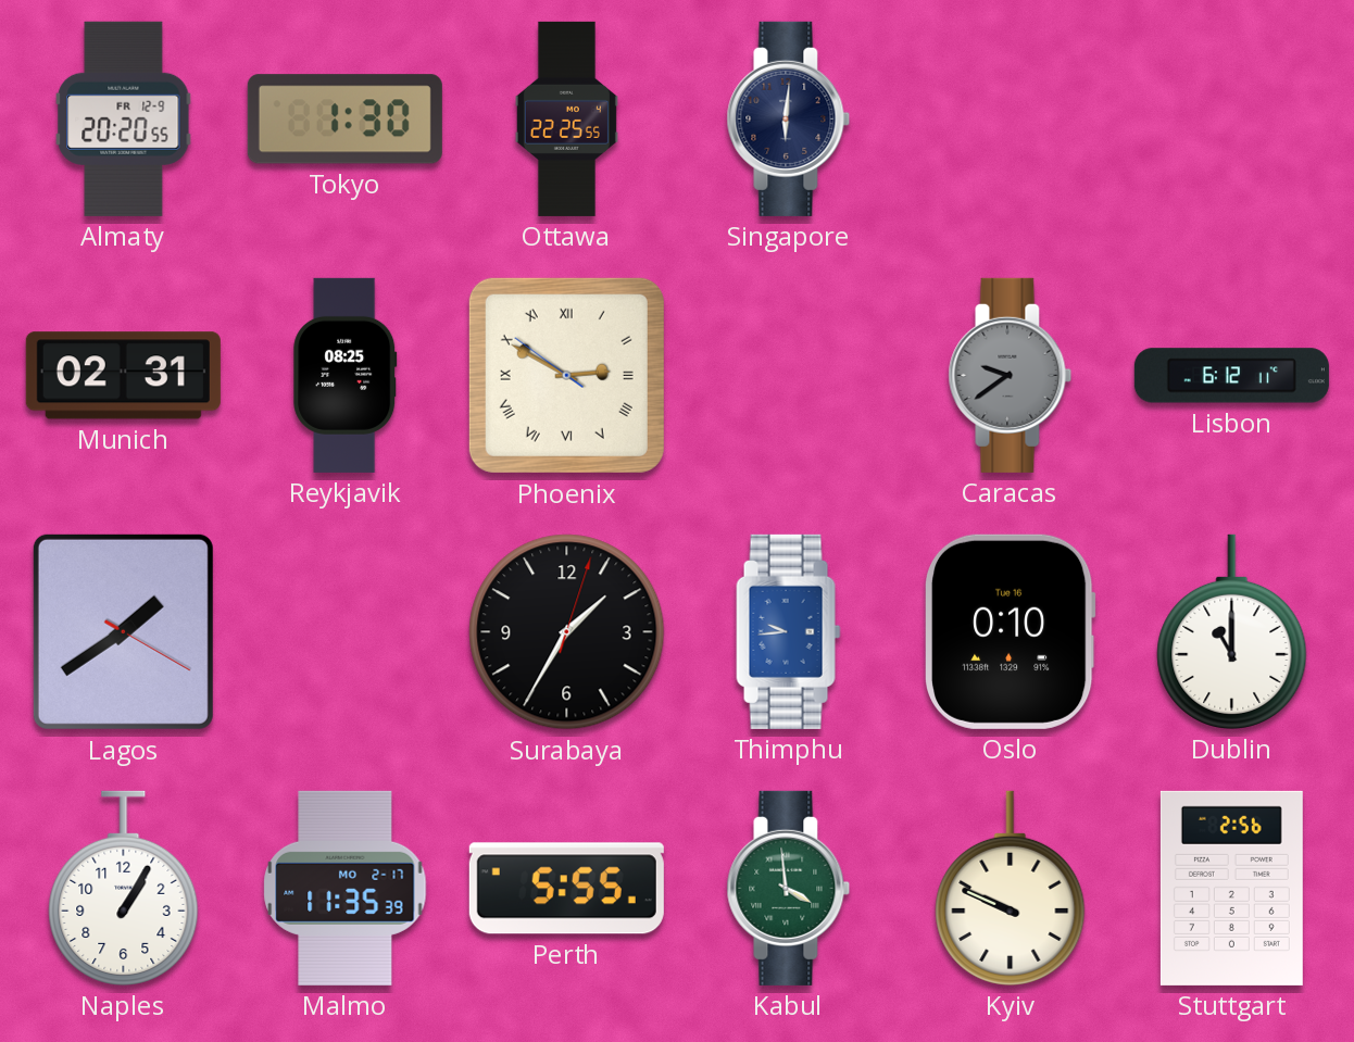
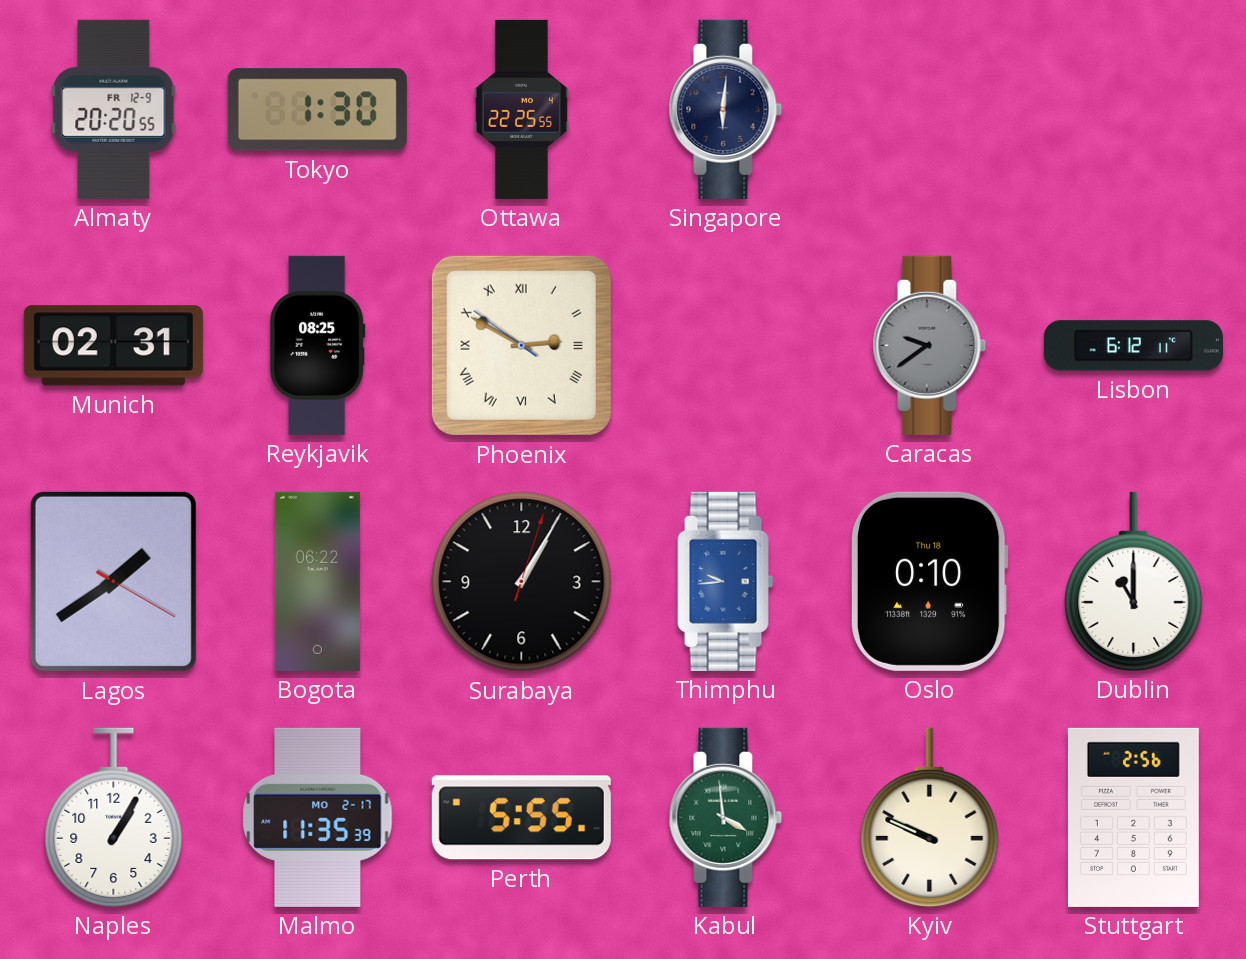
Bogota: none -> 06:22 (317, 581)
Surabaya: 1:35 -> 1:05 (522, 582)
Oslo date: Tue 16 -> Thu 18 (929, 581)
